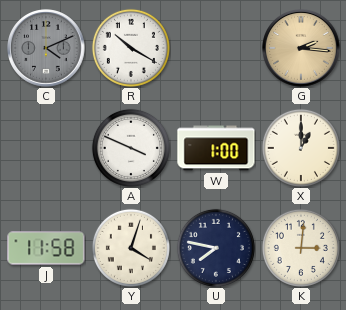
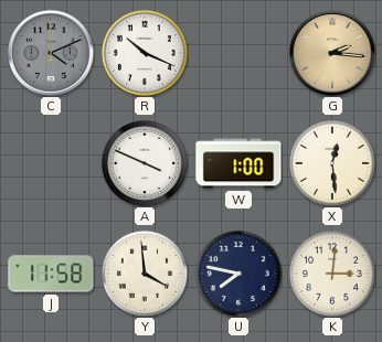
R: 10:20 -> 10:19 (145, 53)
X: 1:00 -> 12:29 (332, 163)
Y: 4:03 -> 3:59 (145, 274)
